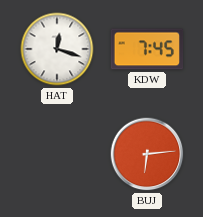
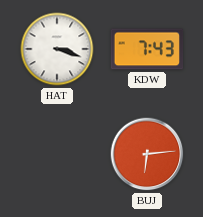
HAT: 12:18 -> 3:18 (57, 49)
KDW: 7:45 -> 7:43 (147, 49)
